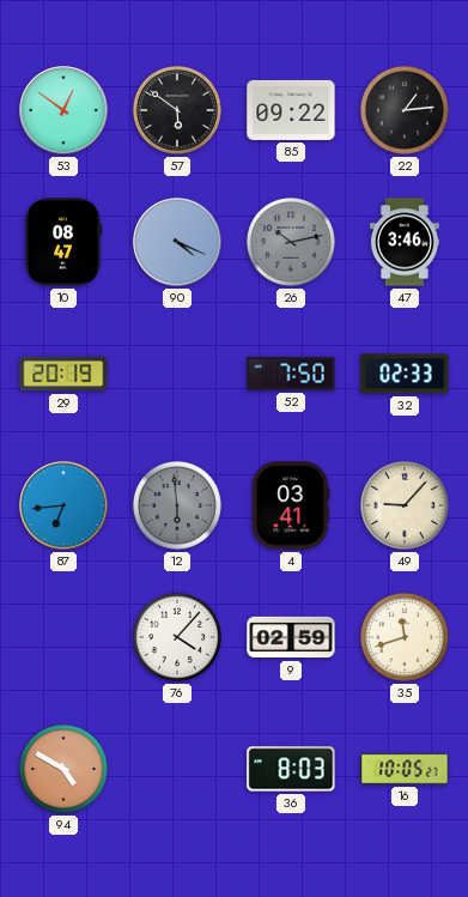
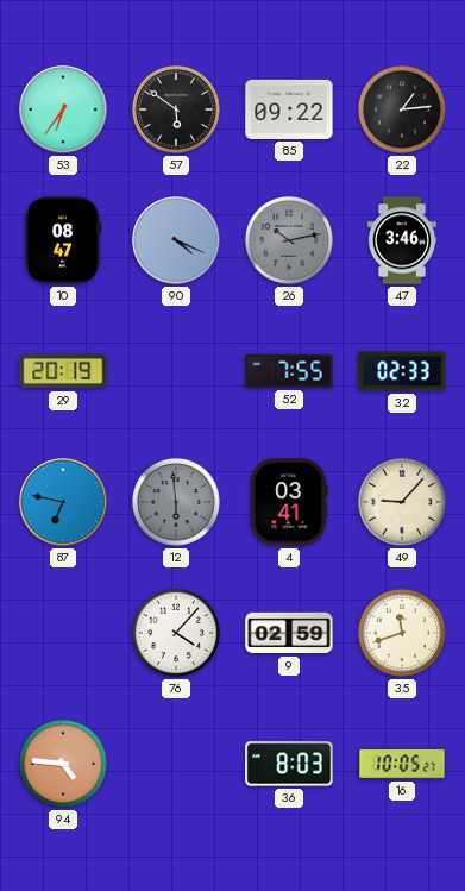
53: 12:51 -> 6:36 (63, 109)
52: 7:50 -> 7:55 (289, 371)
87: 6:44 -> 6:47 (63, 502)
94: 4:50 -> 4:46 (63, 764)
